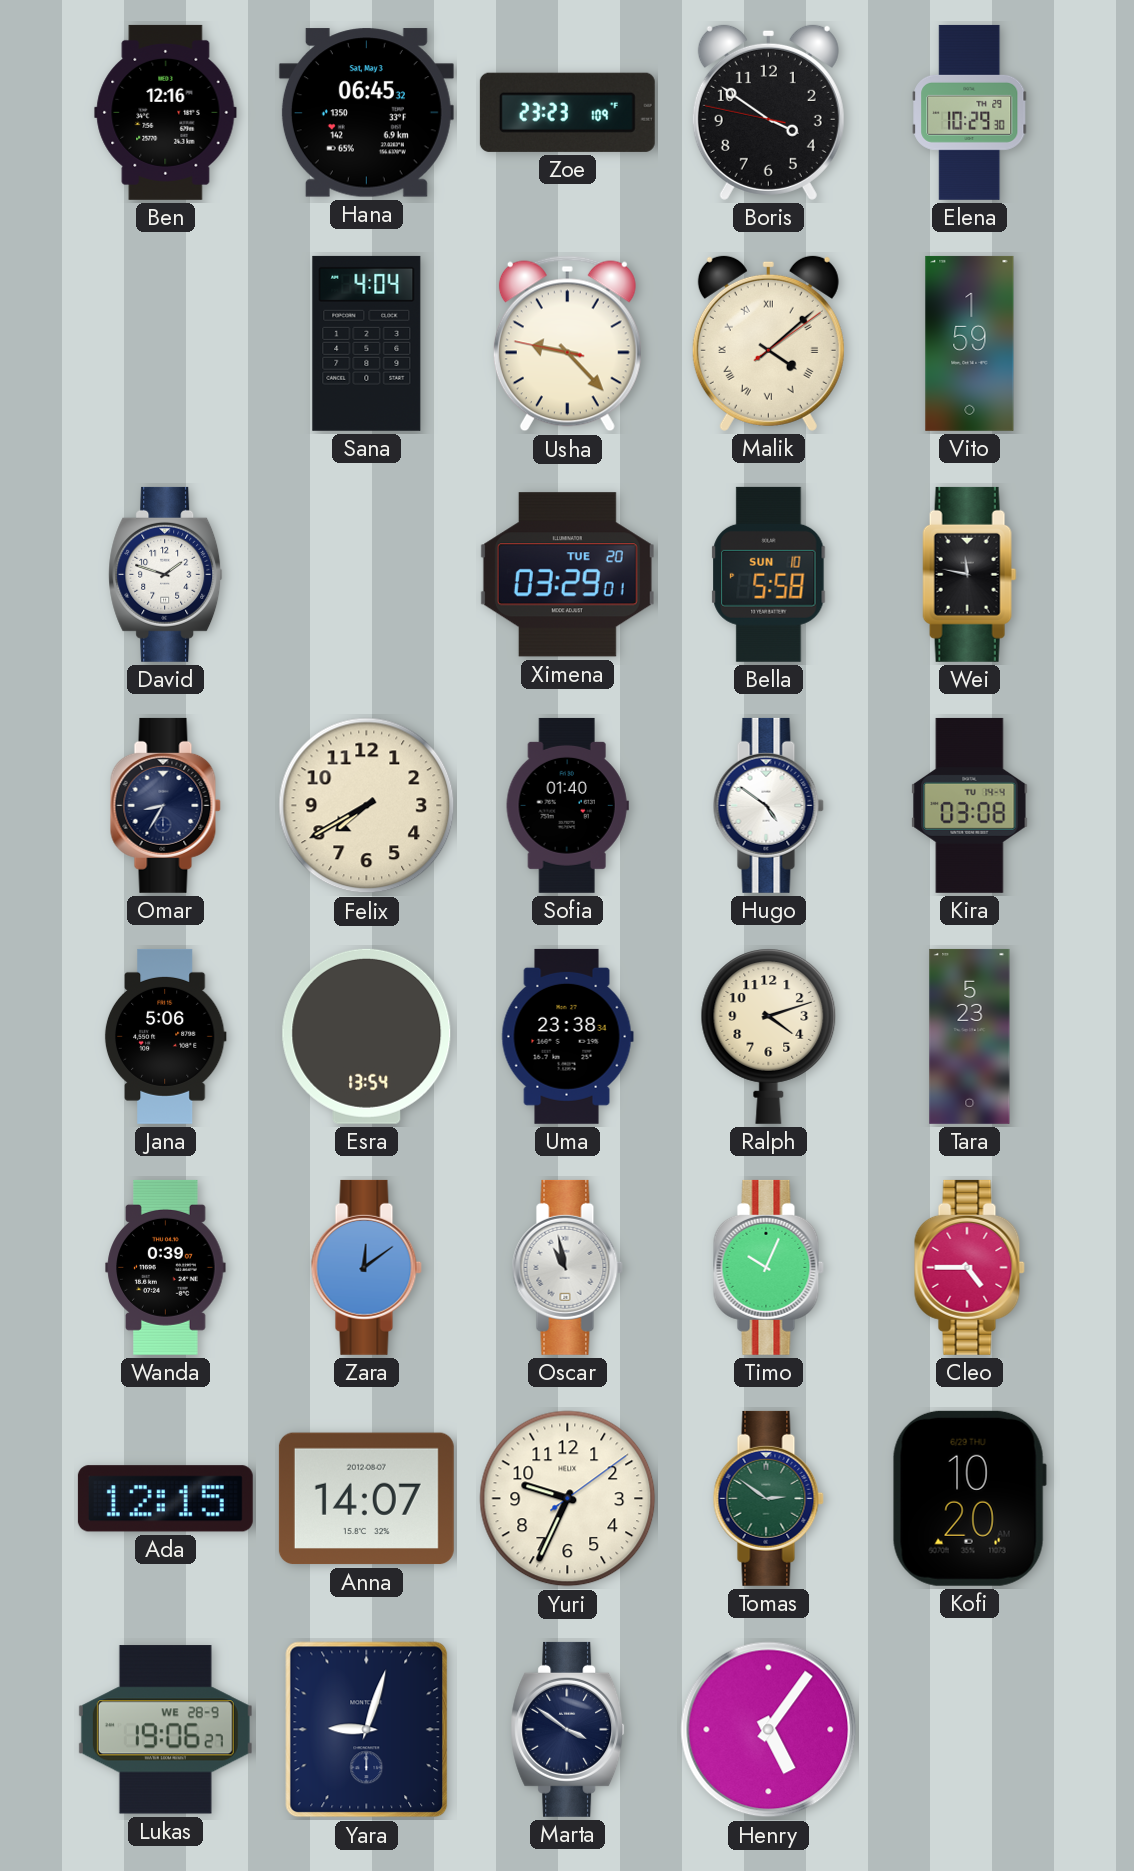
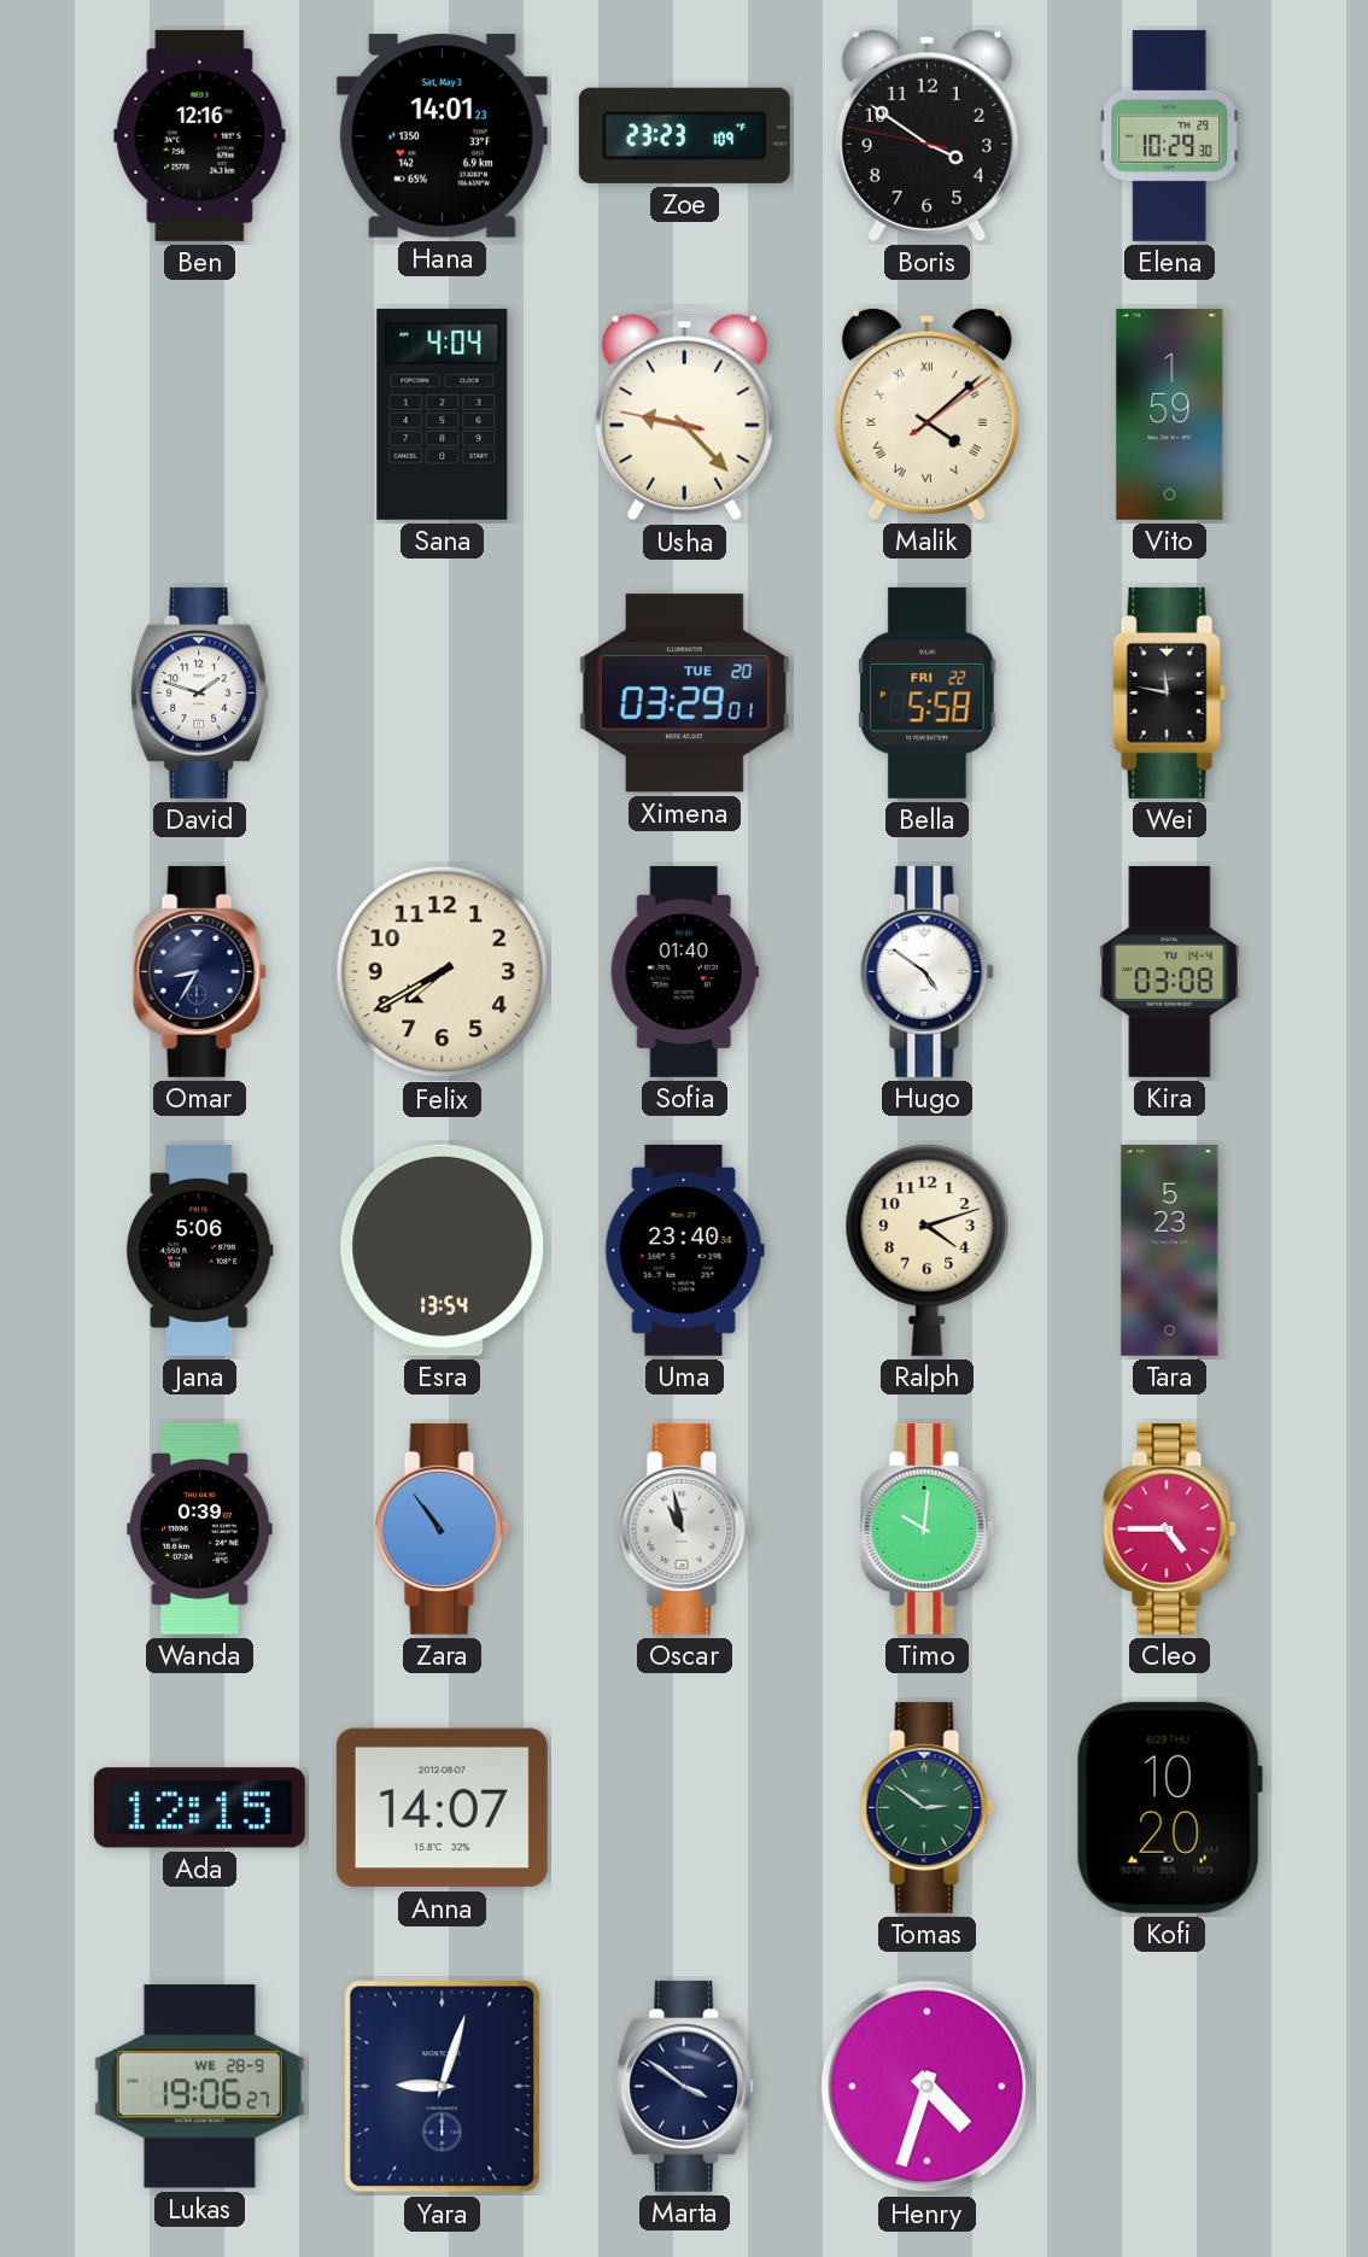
Hana: 06:45 -> 14:01 (442, 136)
Bella date: SUN 10 -> FRI 22 (928, 692)
Uma: 23:38 -> 23:40 (684, 1250)
Zara: 12:09 -> 10:54 (442, 1528)
Timo: 10:04 -> 10:01 (926, 1528)
Yuri: 9:34 -> none (568, 1499)
Henry: 5:06 -> 4:33 (928, 2087)
